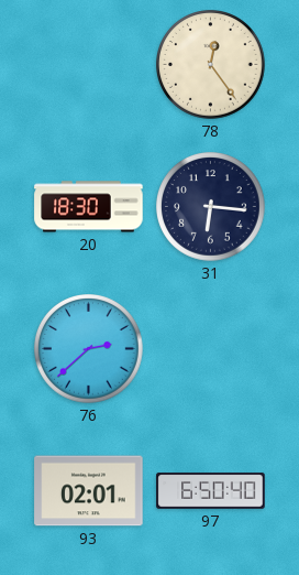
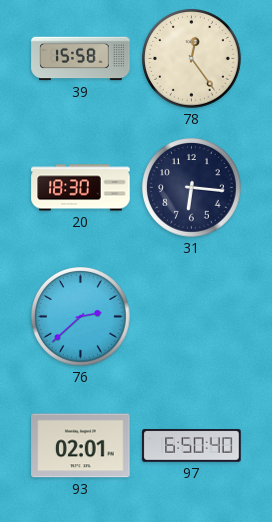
39: none -> 15:58 (81, 59)
